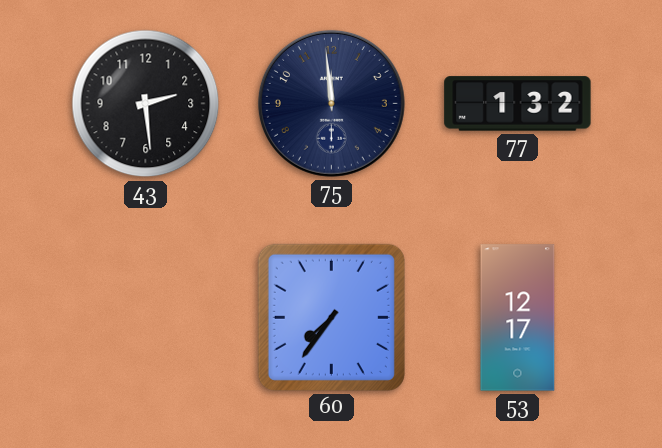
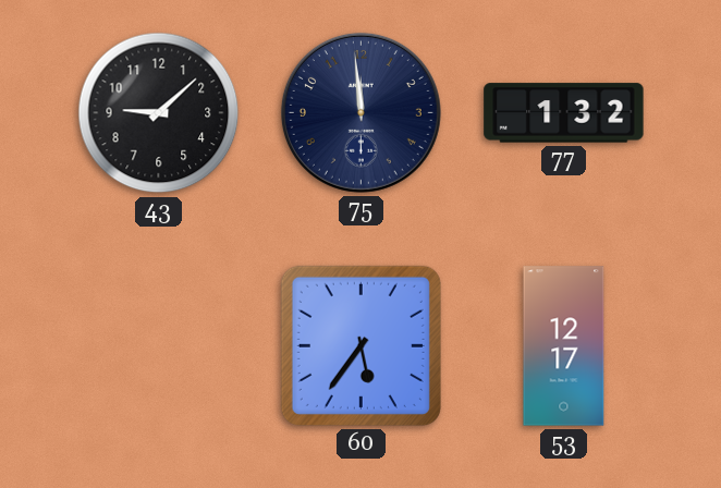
43: 2:29 -> 9:08 (159, 113)
60: 7:36 -> 5:36 (361, 345)
